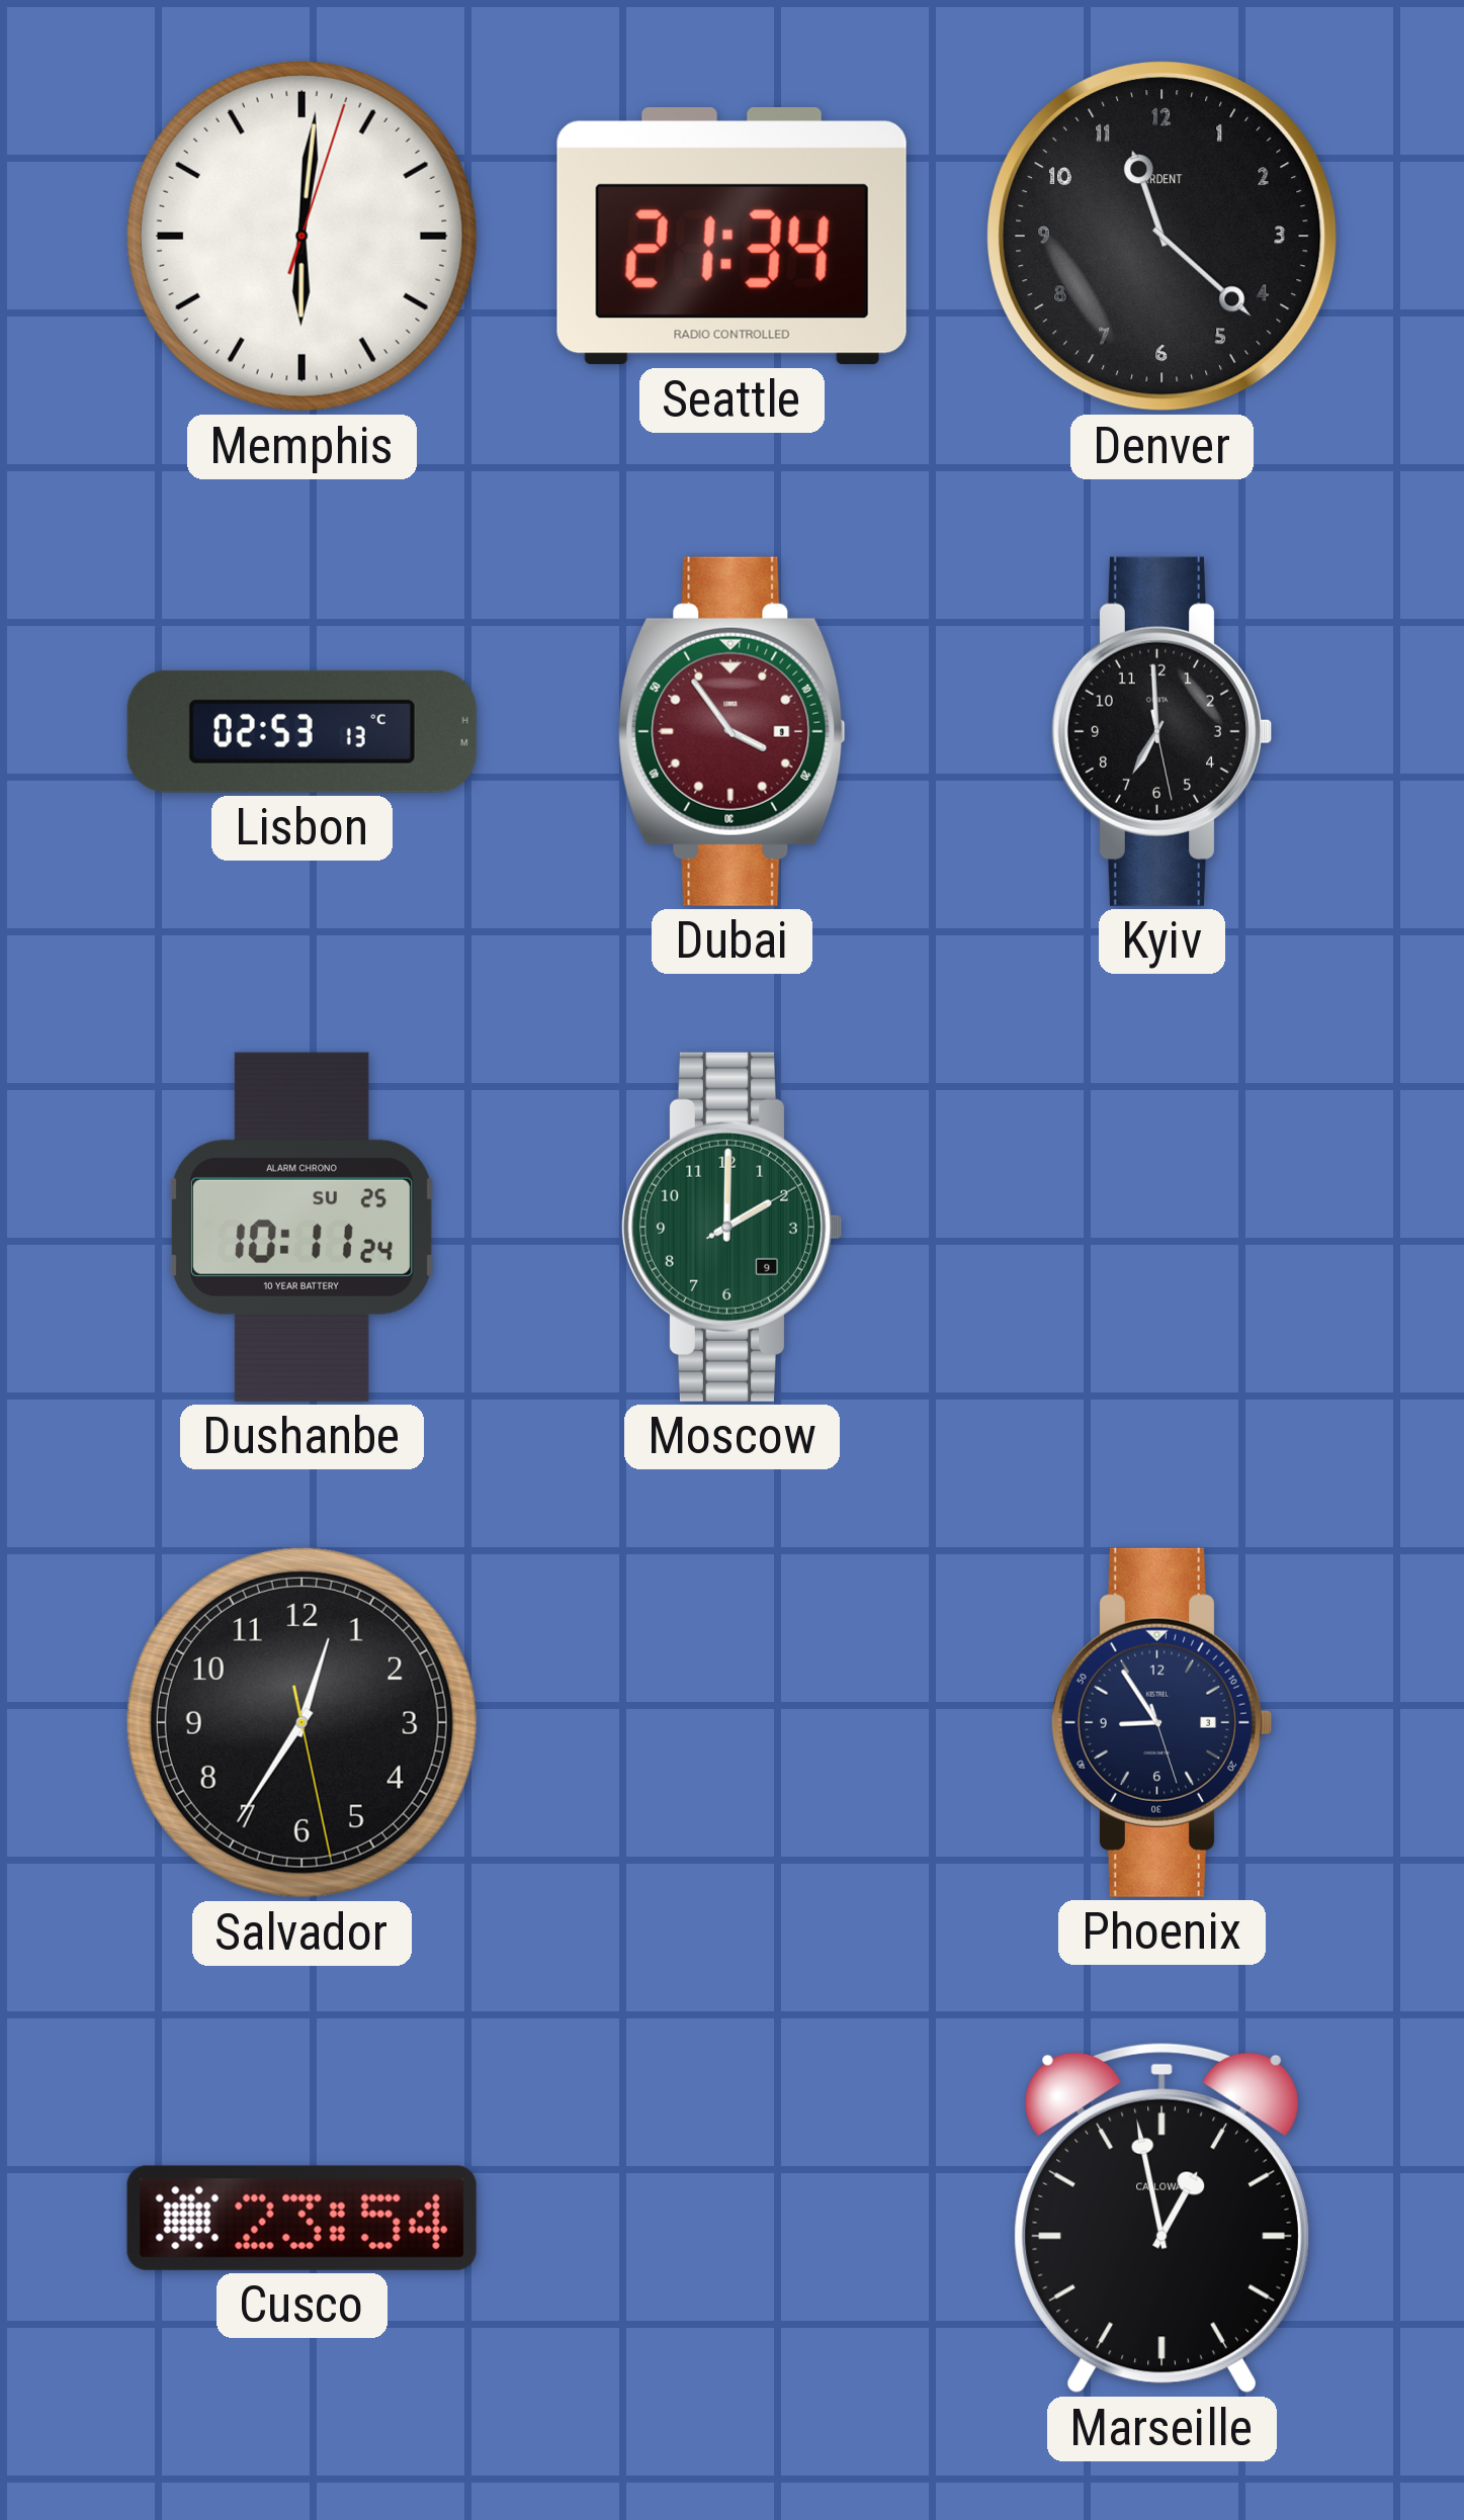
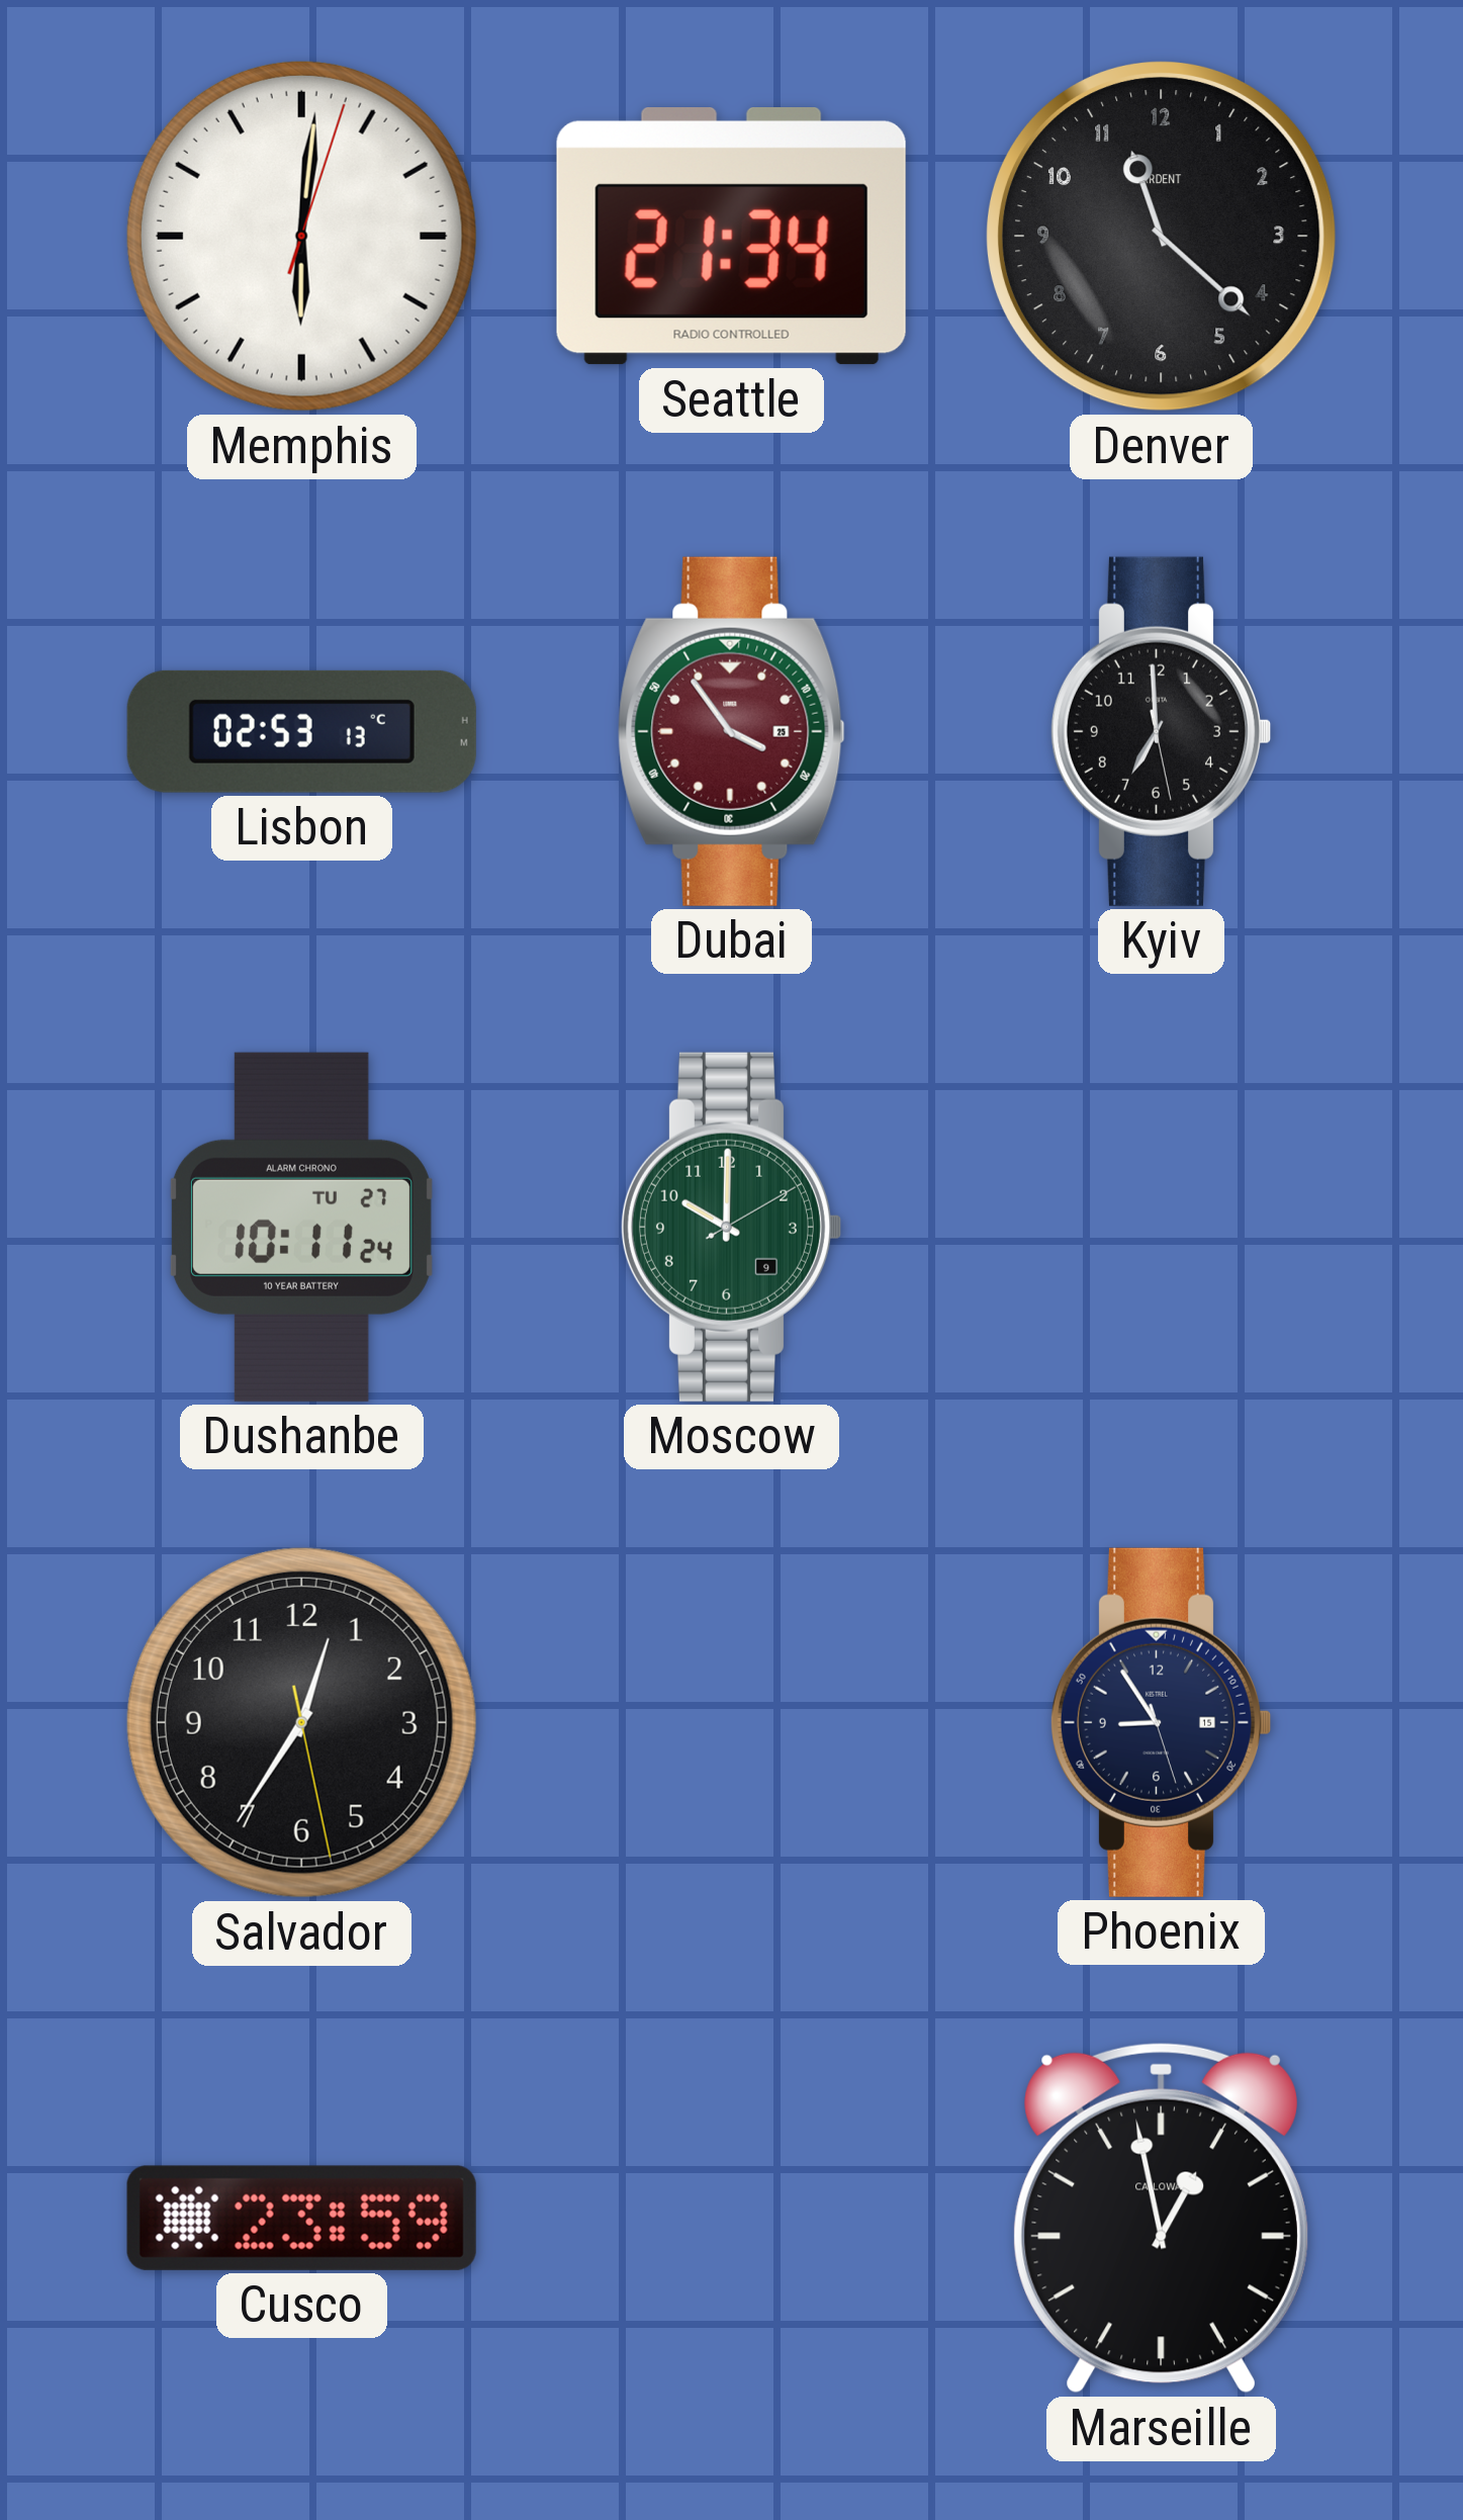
Dubai date: 9 -> 25 (731, 731)
Dushanbe date: SU 25 -> TU 27 (301, 1227)
Moscow: 2:00 -> 10:00 (730, 1227)
Phoenix date: 3 -> 15 (1160, 1722)
Cusco: 23:54 -> 23:59 (301, 2218)
